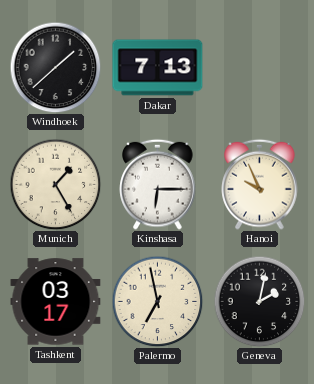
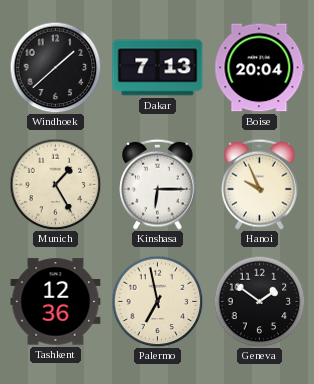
Boise: none -> 20:04 (260, 68)
Tashkent: 03:17 -> 12:36 (56, 302)
Geneva: 2:02 -> 1:51 (259, 301)
